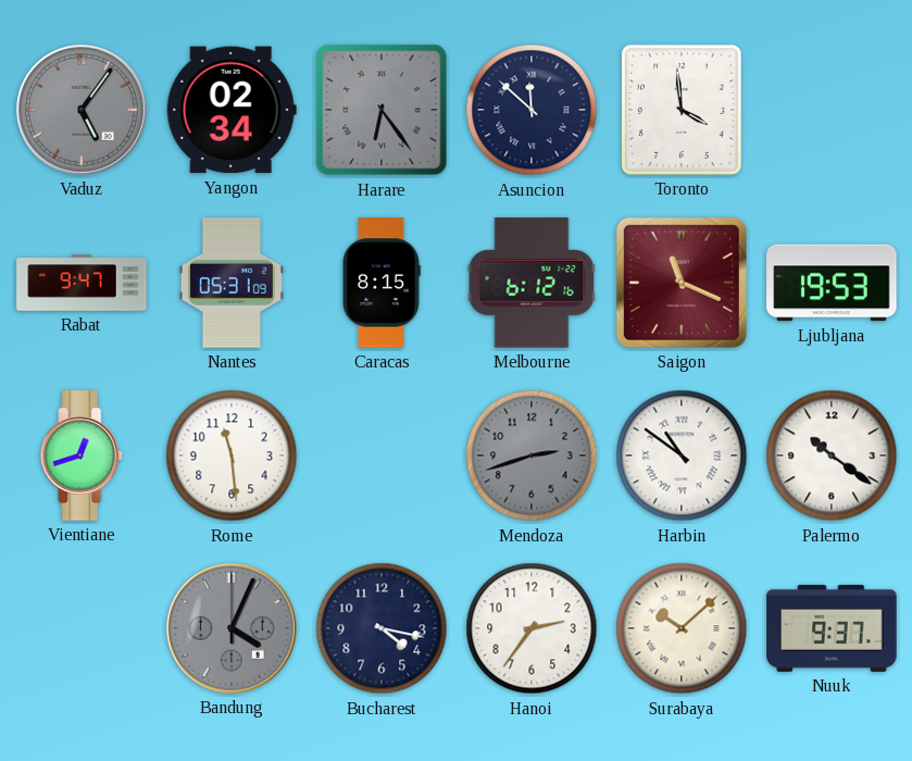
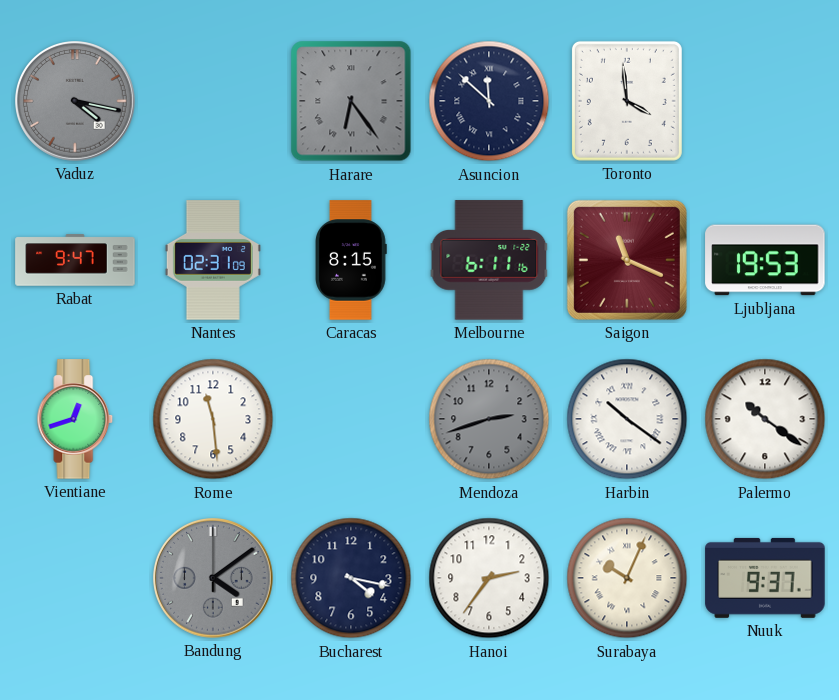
Vaduz: 5:06 -> 4:17 (76, 102)
Yangon: 02:34 -> none (232, 110)
Nantes: 05:31 -> 02:31 (213, 260)
Melbourne: 6:12 -> 6:11 (489, 260)
Harbin: 10:51 -> 10:21 (627, 419)
Bandung: 4:04 -> 4:09 (214, 579)
Surabaya: 10:08 -> 10:04 (627, 578)
